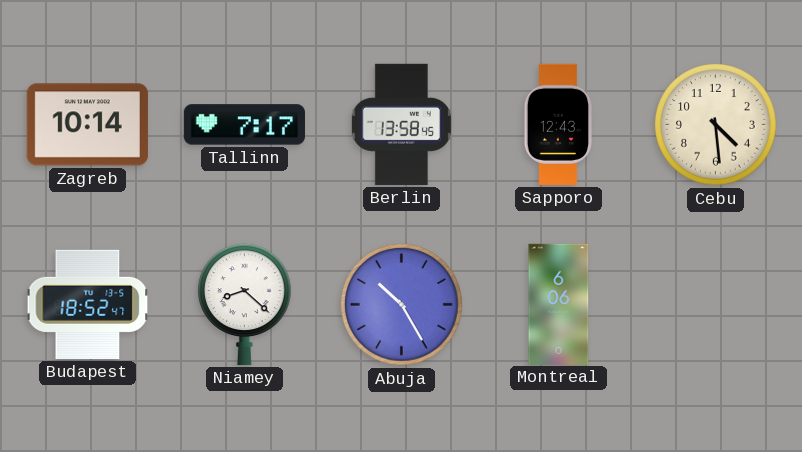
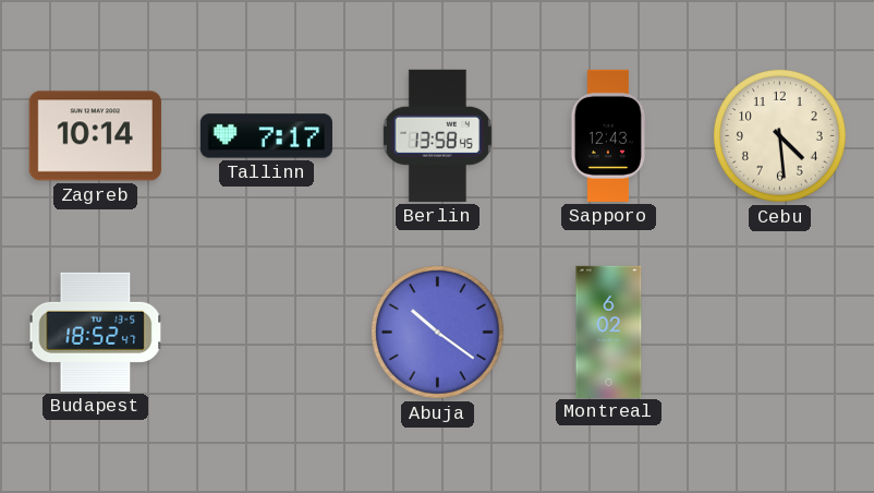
Niamey: 8:22 -> none (245, 304)
Abuja: 10:25 -> 10:21 (438, 333)
Montreal: 6:06 -> 6:02 (609, 332)
